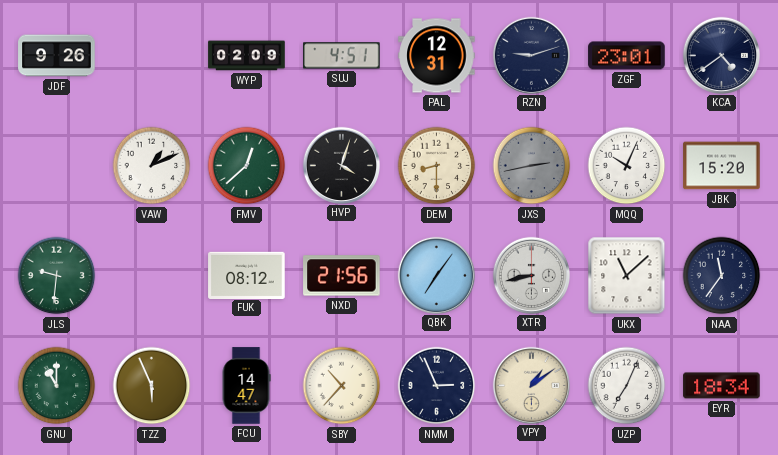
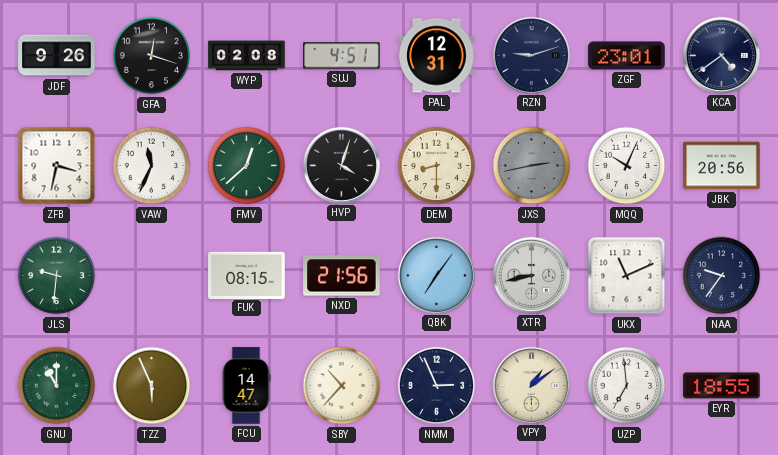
GFA: none -> 12:18 (152, 56)
WYP: 02:09 -> 02:08 (247, 56)
ZFB: none -> 3:32 (57, 166)
VAW: 1:11 -> 11:34 (152, 166)
JBK: 15:20 -> 20:56 (722, 166)
FUK: 08:12 -> 08:15 (247, 275)
UKX: 11:08 -> 11:11 (627, 276)
NAA: 11:36 -> 9:36 (722, 276)
UZP: 7:04 -> 6:59 (627, 386)
EYR: 18:34 -> 18:55 (722, 386)
